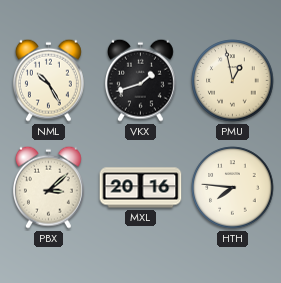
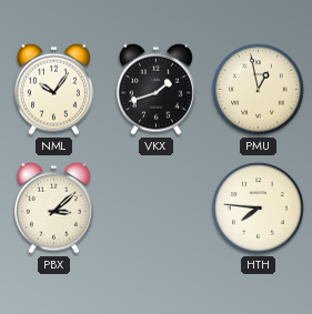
NML: 10:25 -> 10:06 (53, 89)
MXL: 20:16 -> none (141, 188)
